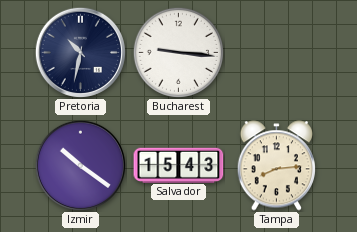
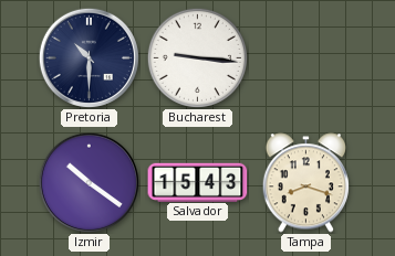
Pretoria: 10:32 -> 10:30 (89, 57)
Tampa: 8:14 -> 8:18 (305, 183)
